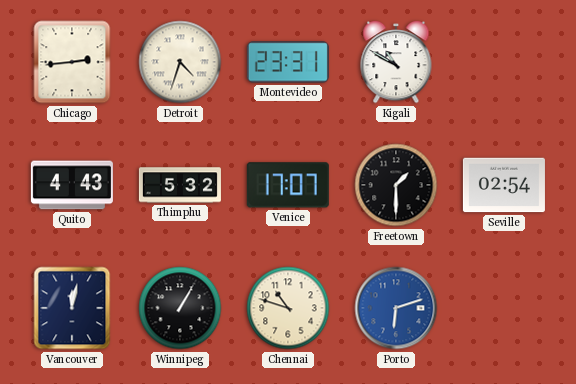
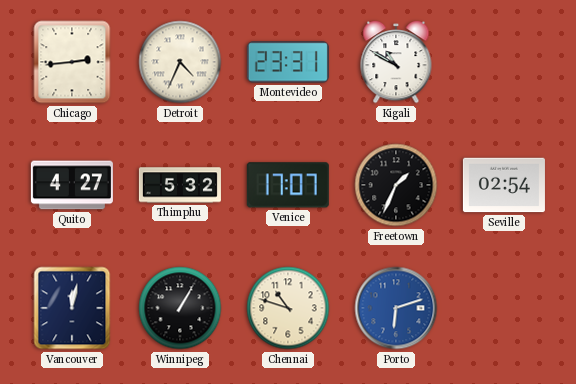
Detroit: 4:33 -> 4:34 (180, 62)
Quito: 4:43 -> 4:27 (72, 185)
Freetown: 1:30 -> 1:34 (396, 185)
